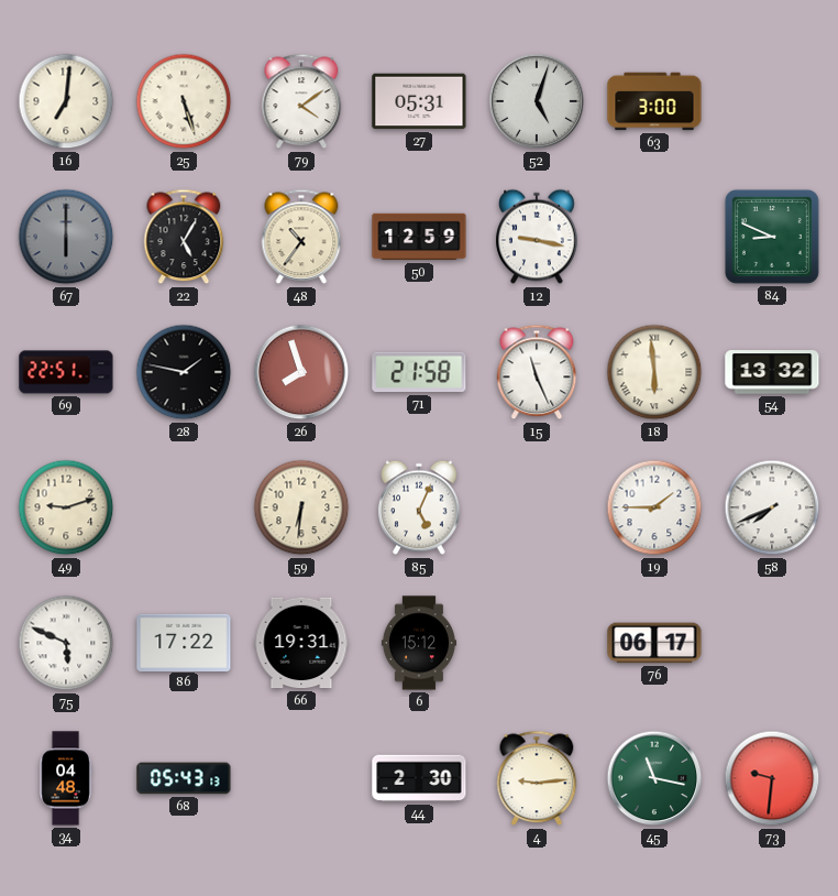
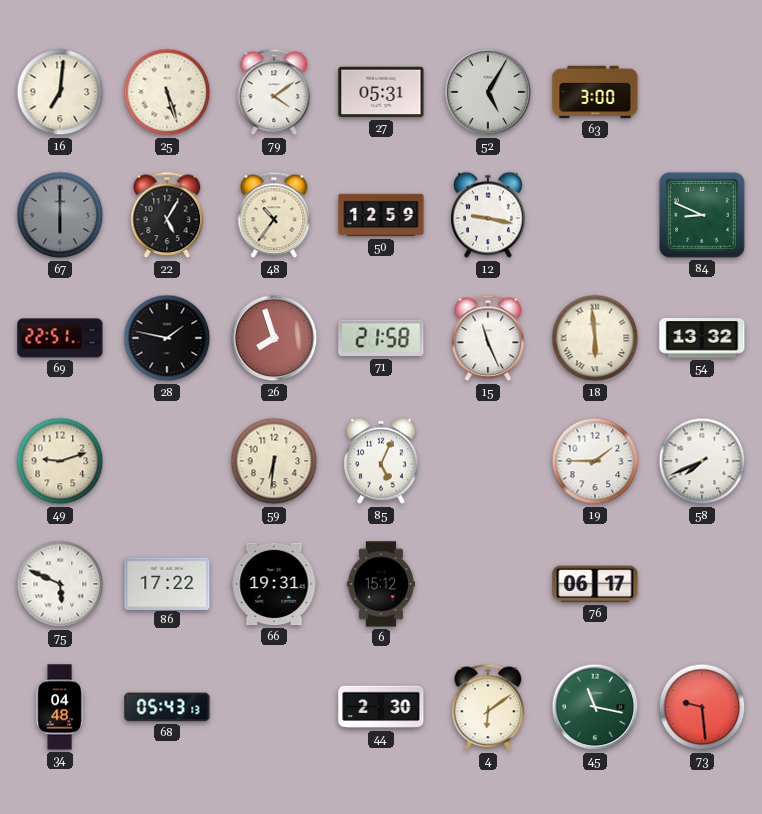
52: 5:03 -> 5:05 (488, 92)
4: 9:14 -> 6:09 (488, 707)
73: 9:31 -> 9:29 (702, 707)
